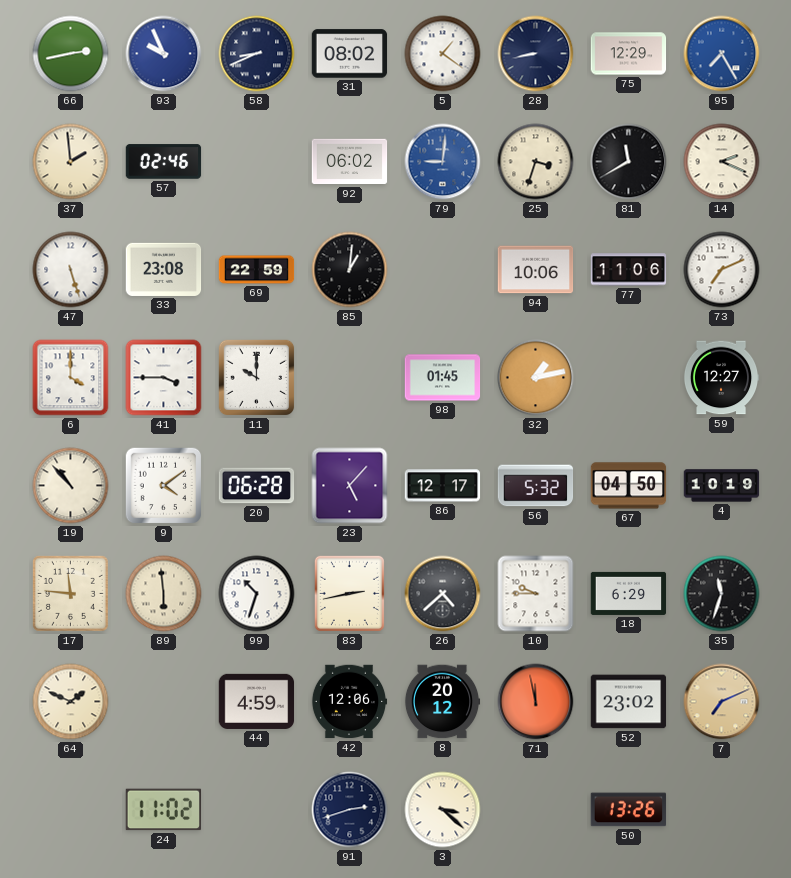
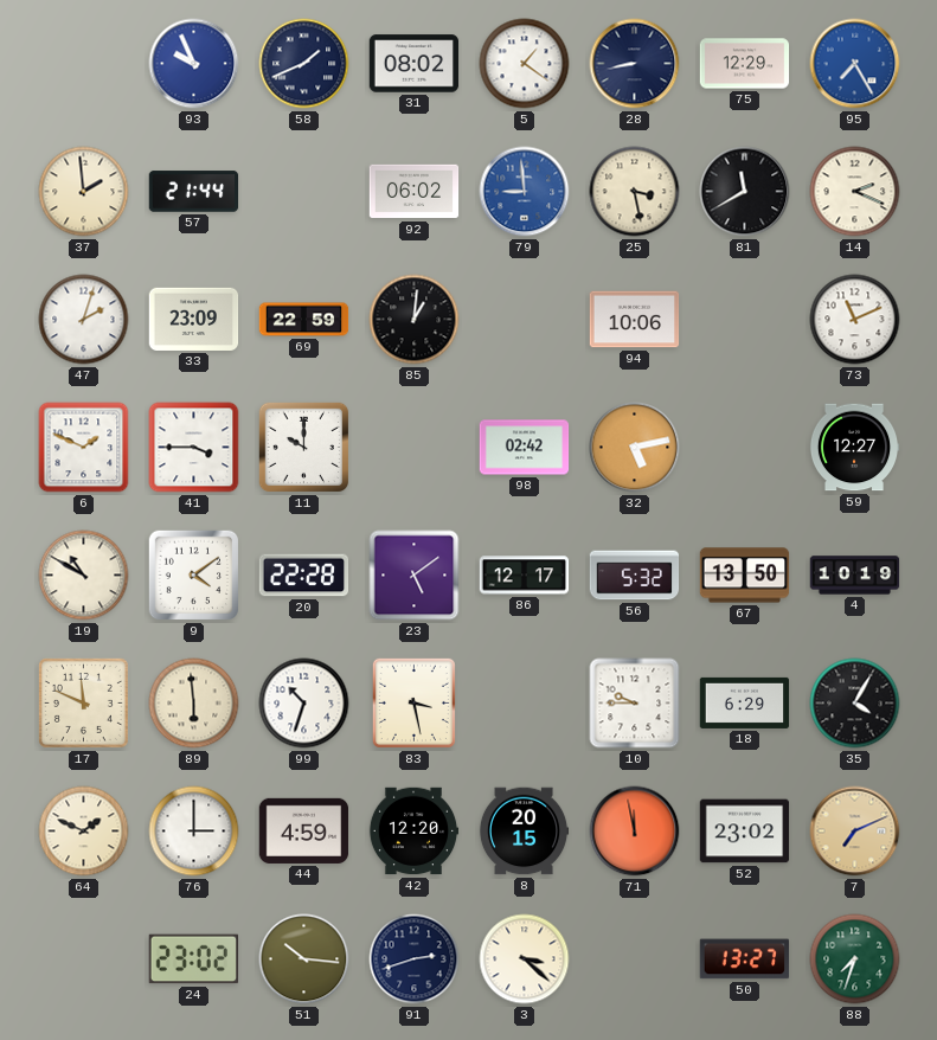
66: 2:43 -> none (71, 54)
58: 8:41 -> 1:41 (304, 64)
57: 02:46 -> 21:44 (194, 192)
79: 9:01 -> 8:59 (525, 192)
25: 3:33 -> 3:28 (635, 192)
47: 5:27 -> 2:03 (84, 320)
33: 23:08 -> 23:09 (194, 319)
77: 11:06 -> none (629, 270)
73: 7:11 -> 11:11 (855, 320)
6: 4:00 -> 1:49 (84, 448)
98: 01:45 -> 02:42 (525, 448)
32: 1:13 -> 5:13 (635, 448)
19: 10:53 -> 10:50 (84, 576)
20: 06:28 -> 22:28 (304, 576)
23: 5:07 -> 5:09 (415, 576)
67: 04:50 -> 13:50 (745, 576)
17: 11:46 -> 11:49 (83, 702)
83: 2:43 -> 3:28 (413, 702)
26: 4:38 -> none (443, 594)
35: 11:33 -> 4:05 (855, 704)
76: none -> 3:00 (194, 832)
42: 12:06 -> 12:20 (413, 832)
8: 20:12 -> 20:15 (524, 832)
24: 11:02 -> 23:02 (194, 959)
51: none -> 10:16 (304, 959)
50: 13:26 -> 13:27 (745, 959)
88: none -> 7:33 (855, 959)
